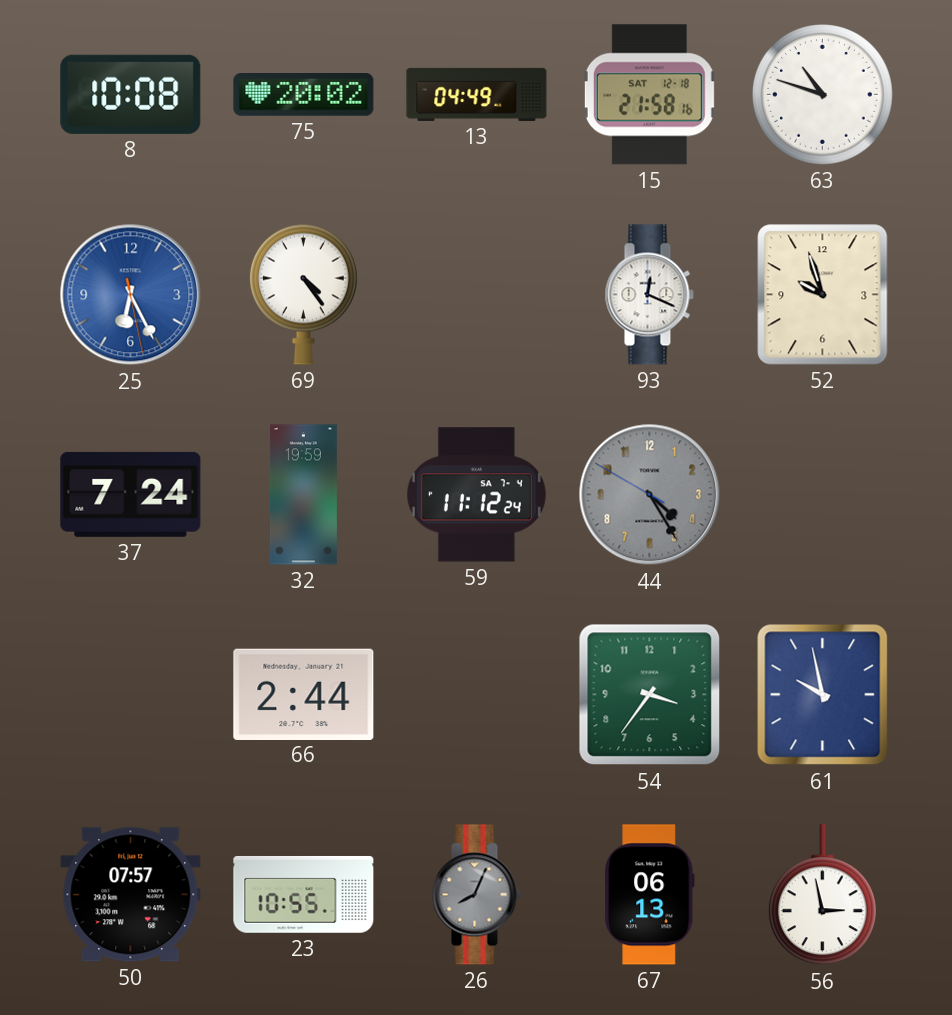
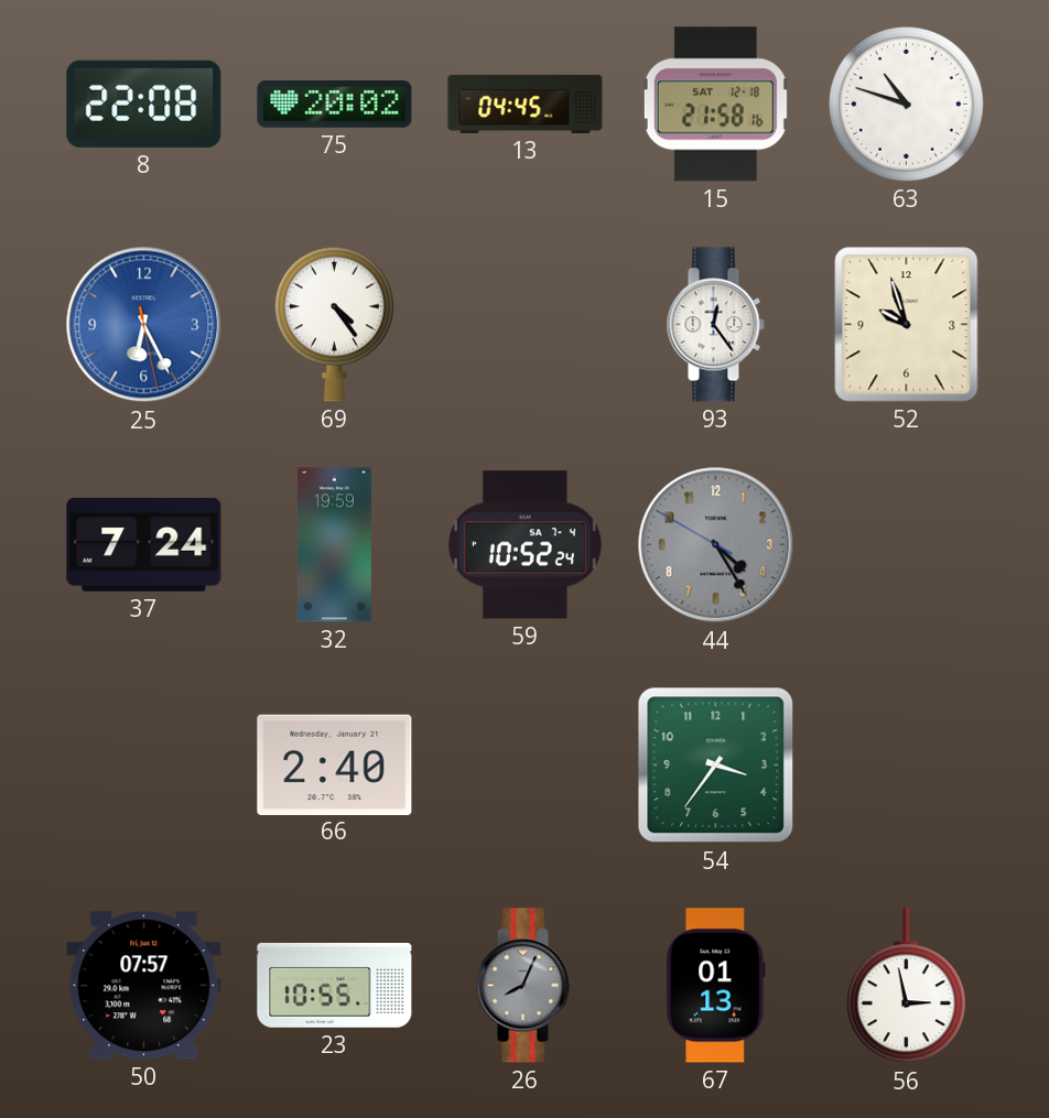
8: 10:08 -> 22:08 (144, 104)
13: 04:49 -> 04:45 (526, 104)
93: 12:19 -> 12:24 (715, 325)
59: 11:12 -> 10:52 (524, 545)
66: 2:44 -> 2:40 (335, 764)
61: 9:58 -> none (823, 695)
67: 06:13 -> 01:13 (716, 986)
